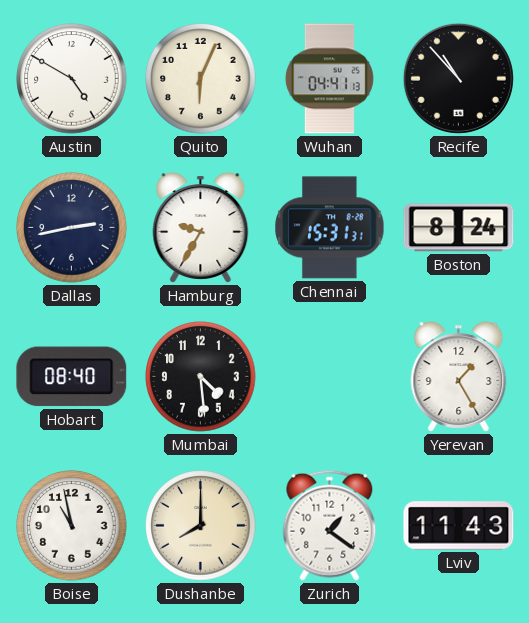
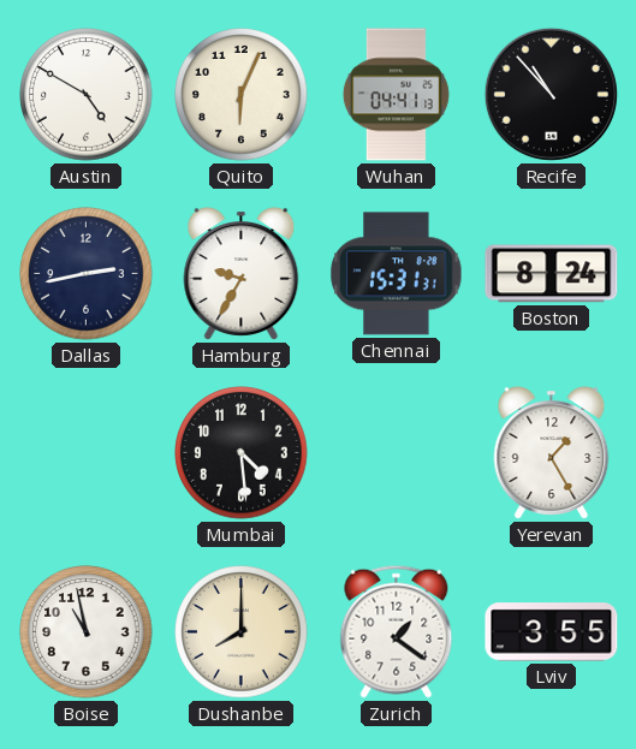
Hobart: 08:40 -> none (72, 377)
Lviv: 11:43 -> 3:55 (552, 632)
